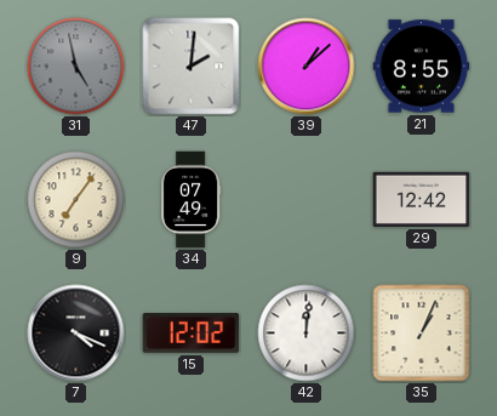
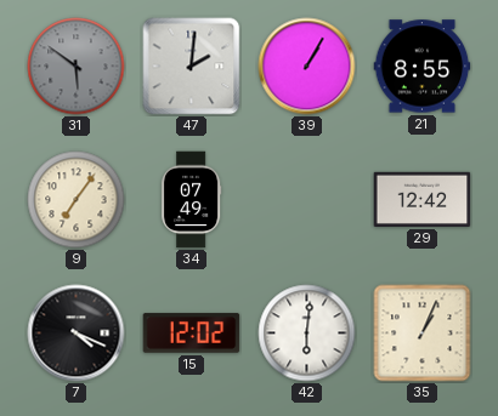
31: 4:58 -> 5:51 (77, 67)
39: 1:08 -> 1:05 (307, 67)
42: 12:01 -> 6:01 (307, 334)
